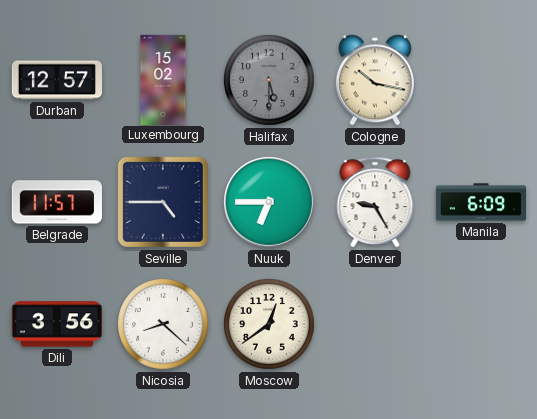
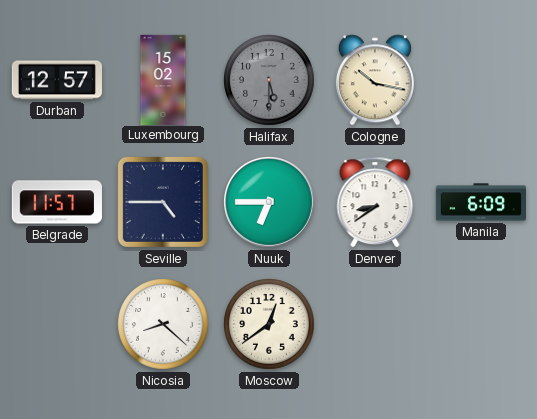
Denver: 9:25 -> 8:39 (375, 202)
Dili: 3:56 -> none (57, 324)
